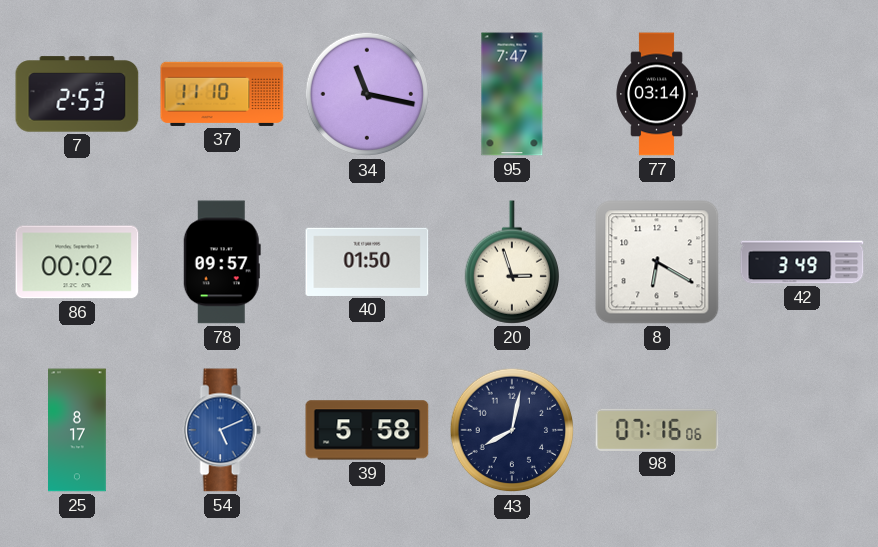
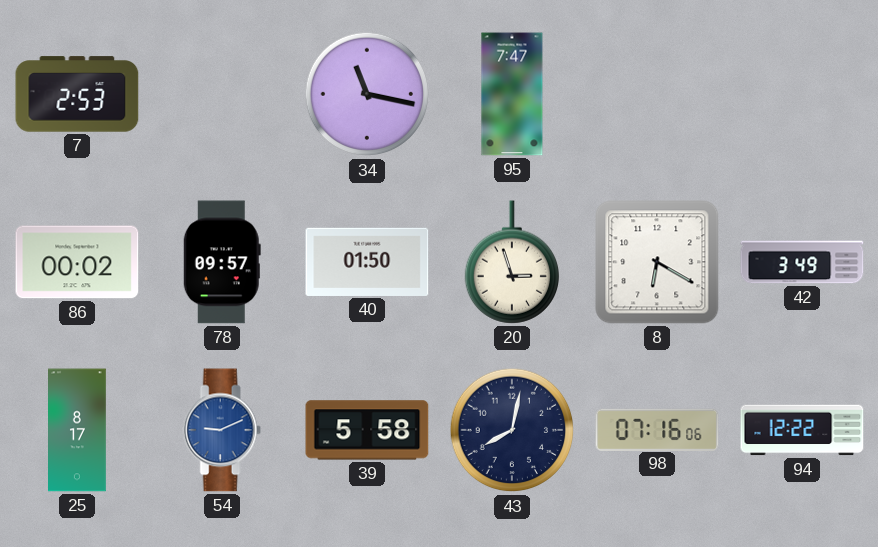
37: 11:10 -> none (222, 94)
77: 03:14 -> none (657, 94)
54: 5:11 -> 9:11 (222, 430)
94: none -> 12:22 (802, 430)
